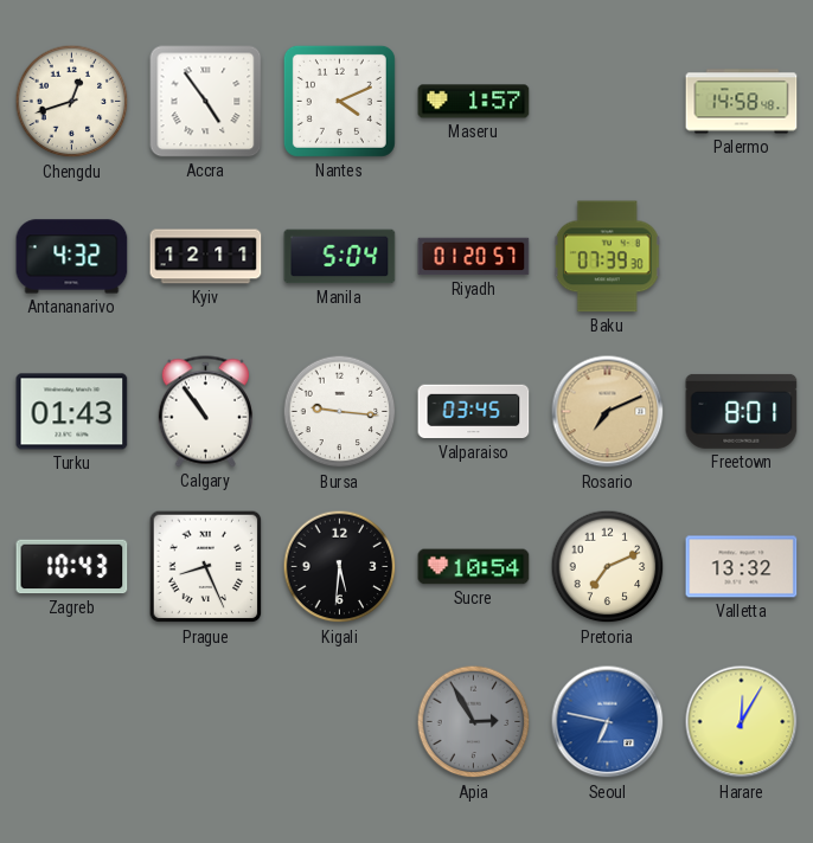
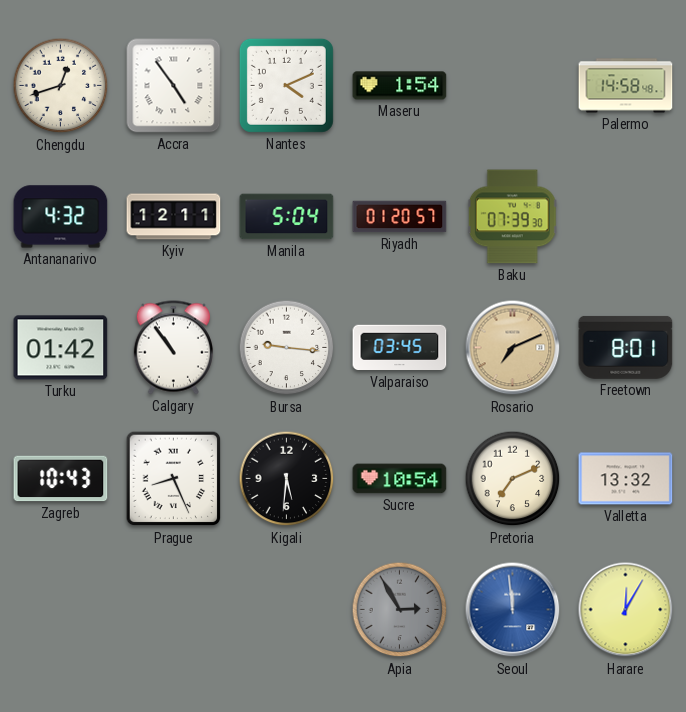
Maseru: 1:57 -> 1:54 (400, 86)
Turku: 01:43 -> 01:42 (61, 348)
Seoul: 6:47 -> 11:59 (513, 610)
